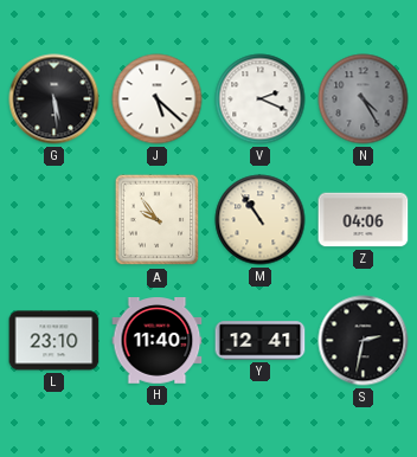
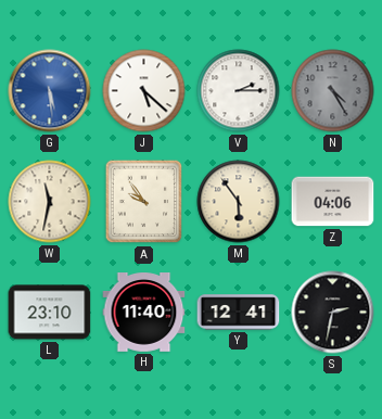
G dial: black -> blue (50, 91)
V: 2:19 -> 2:15 (239, 91)
W: none -> 11:32 (50, 202)
M: 10:54 -> 5:54 (239, 202)
